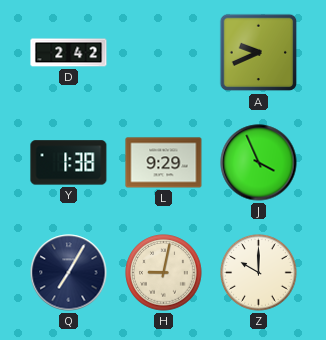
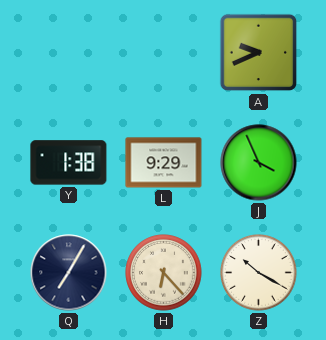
D: 2:42 -> none (69, 53)
H: 9:02 -> 6:23 (164, 273)
Z: 10:00 -> 10:20 (259, 273)
